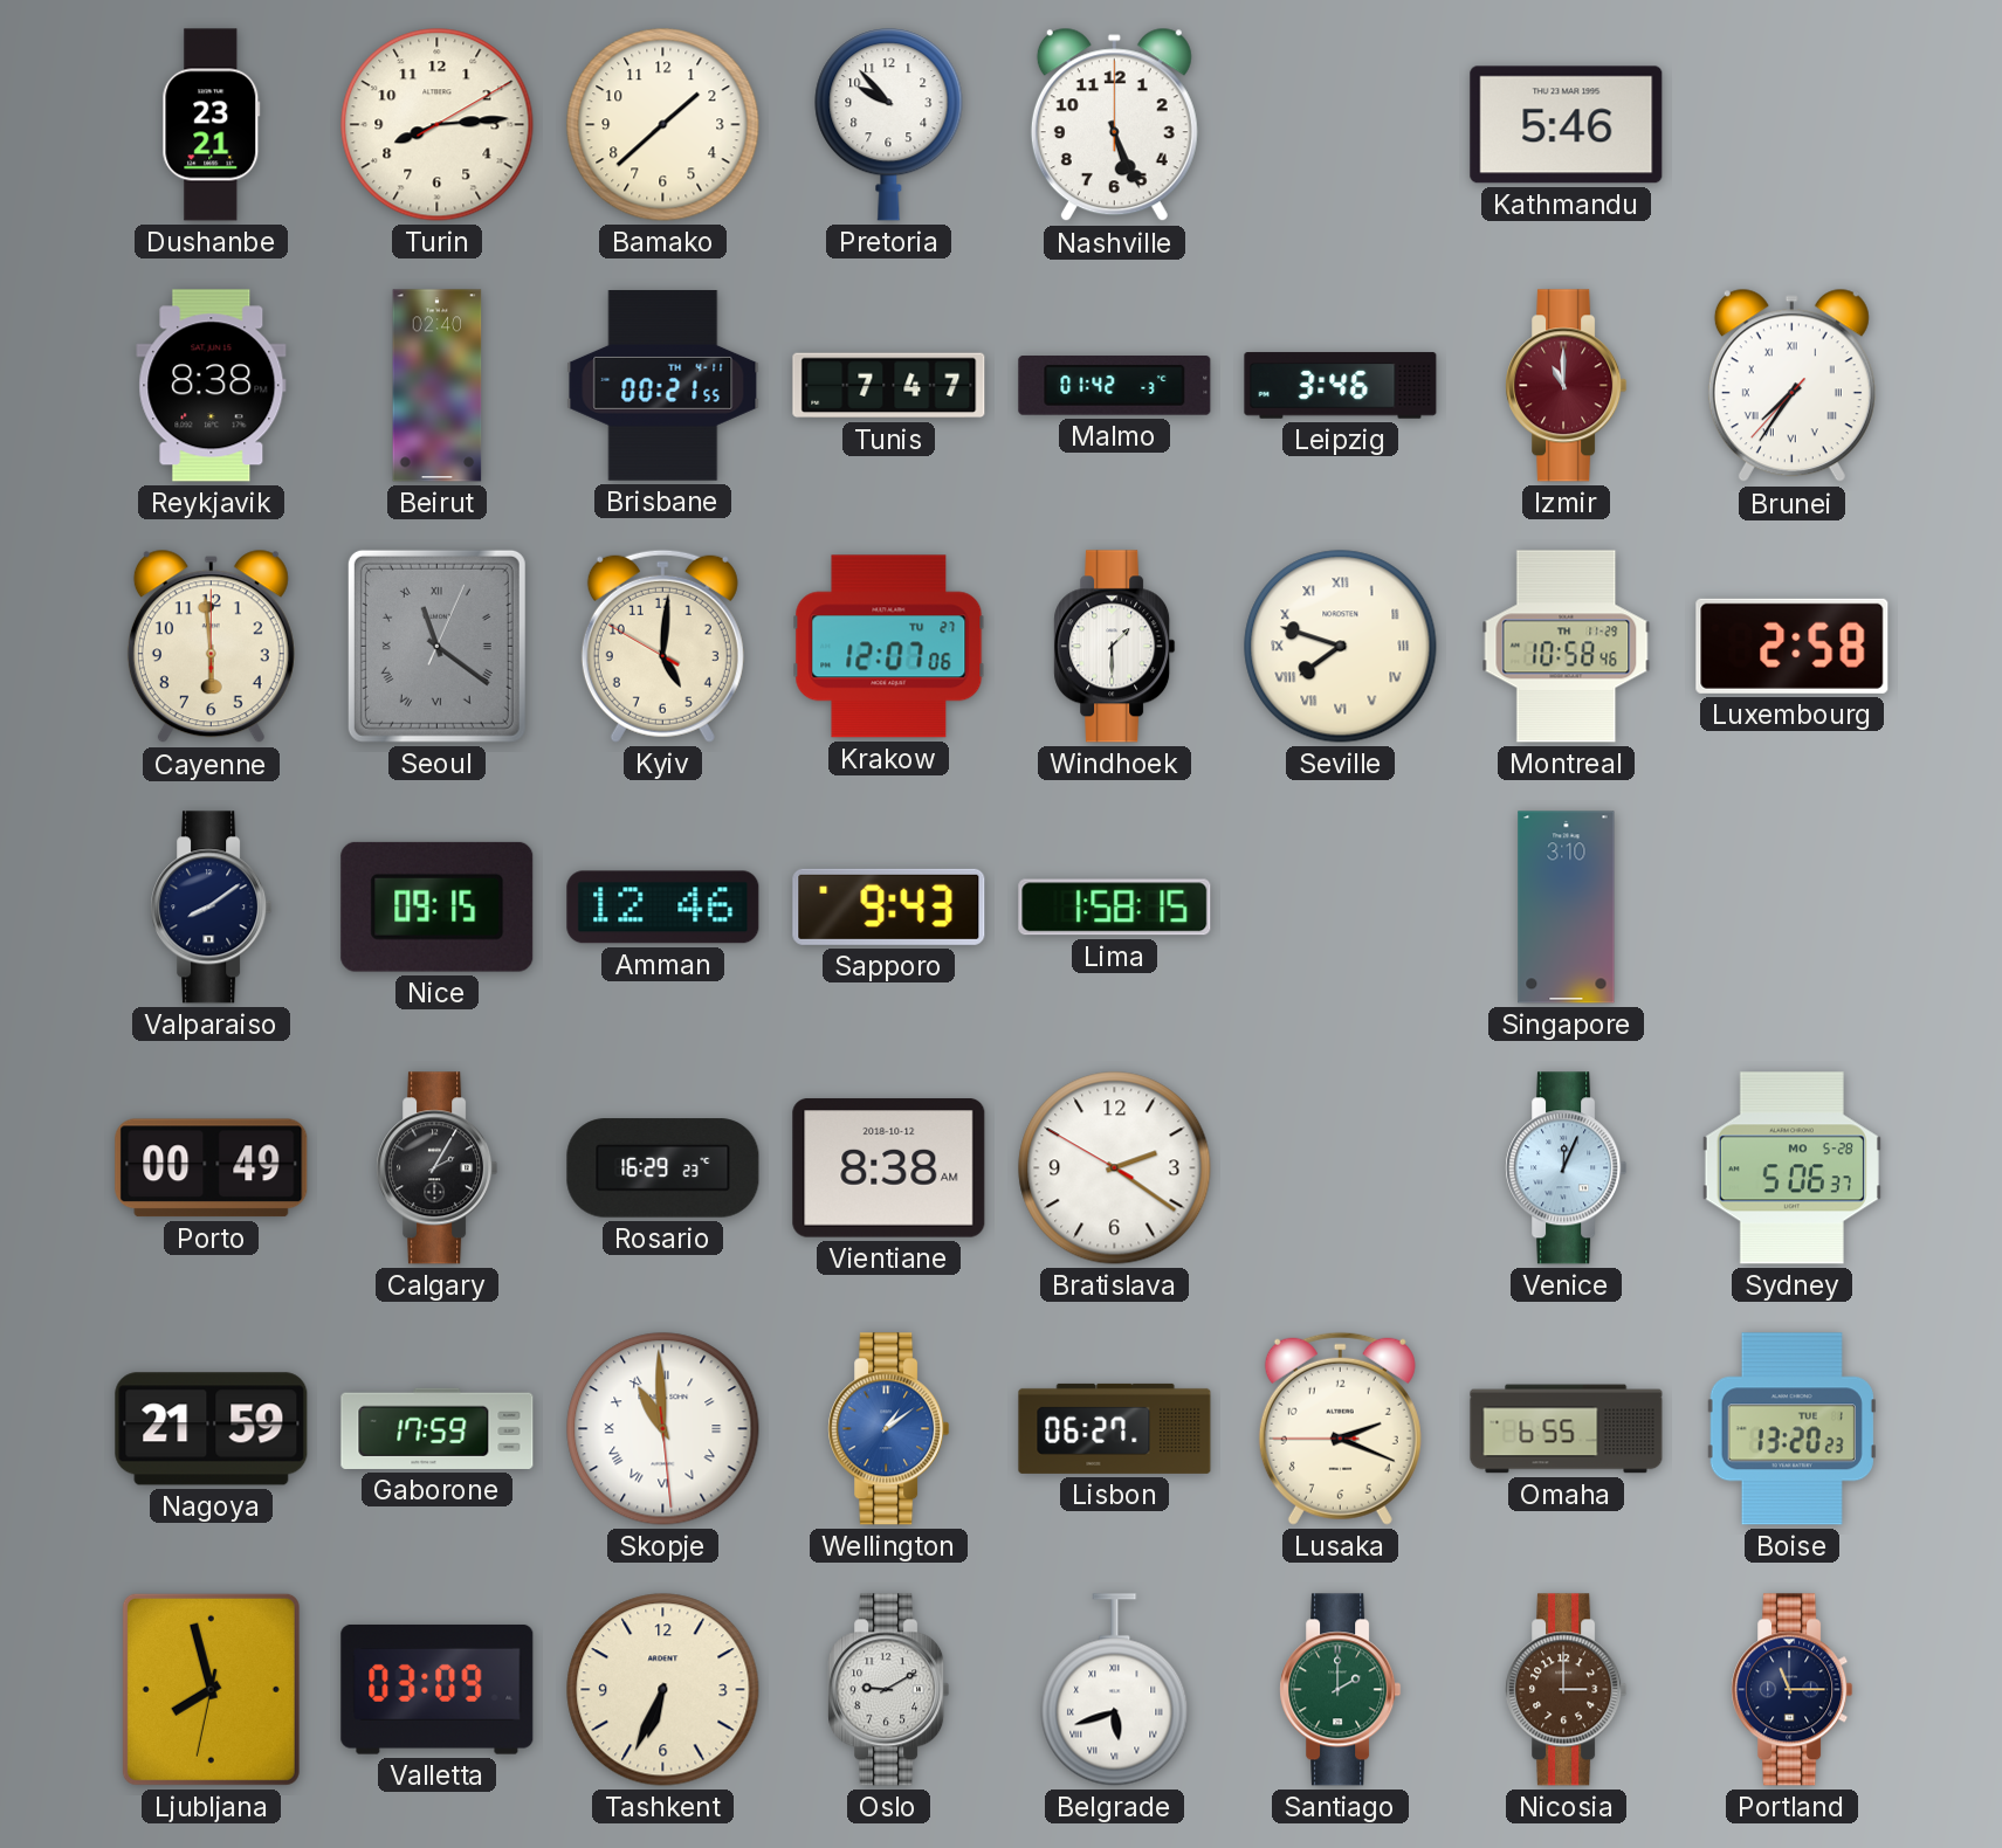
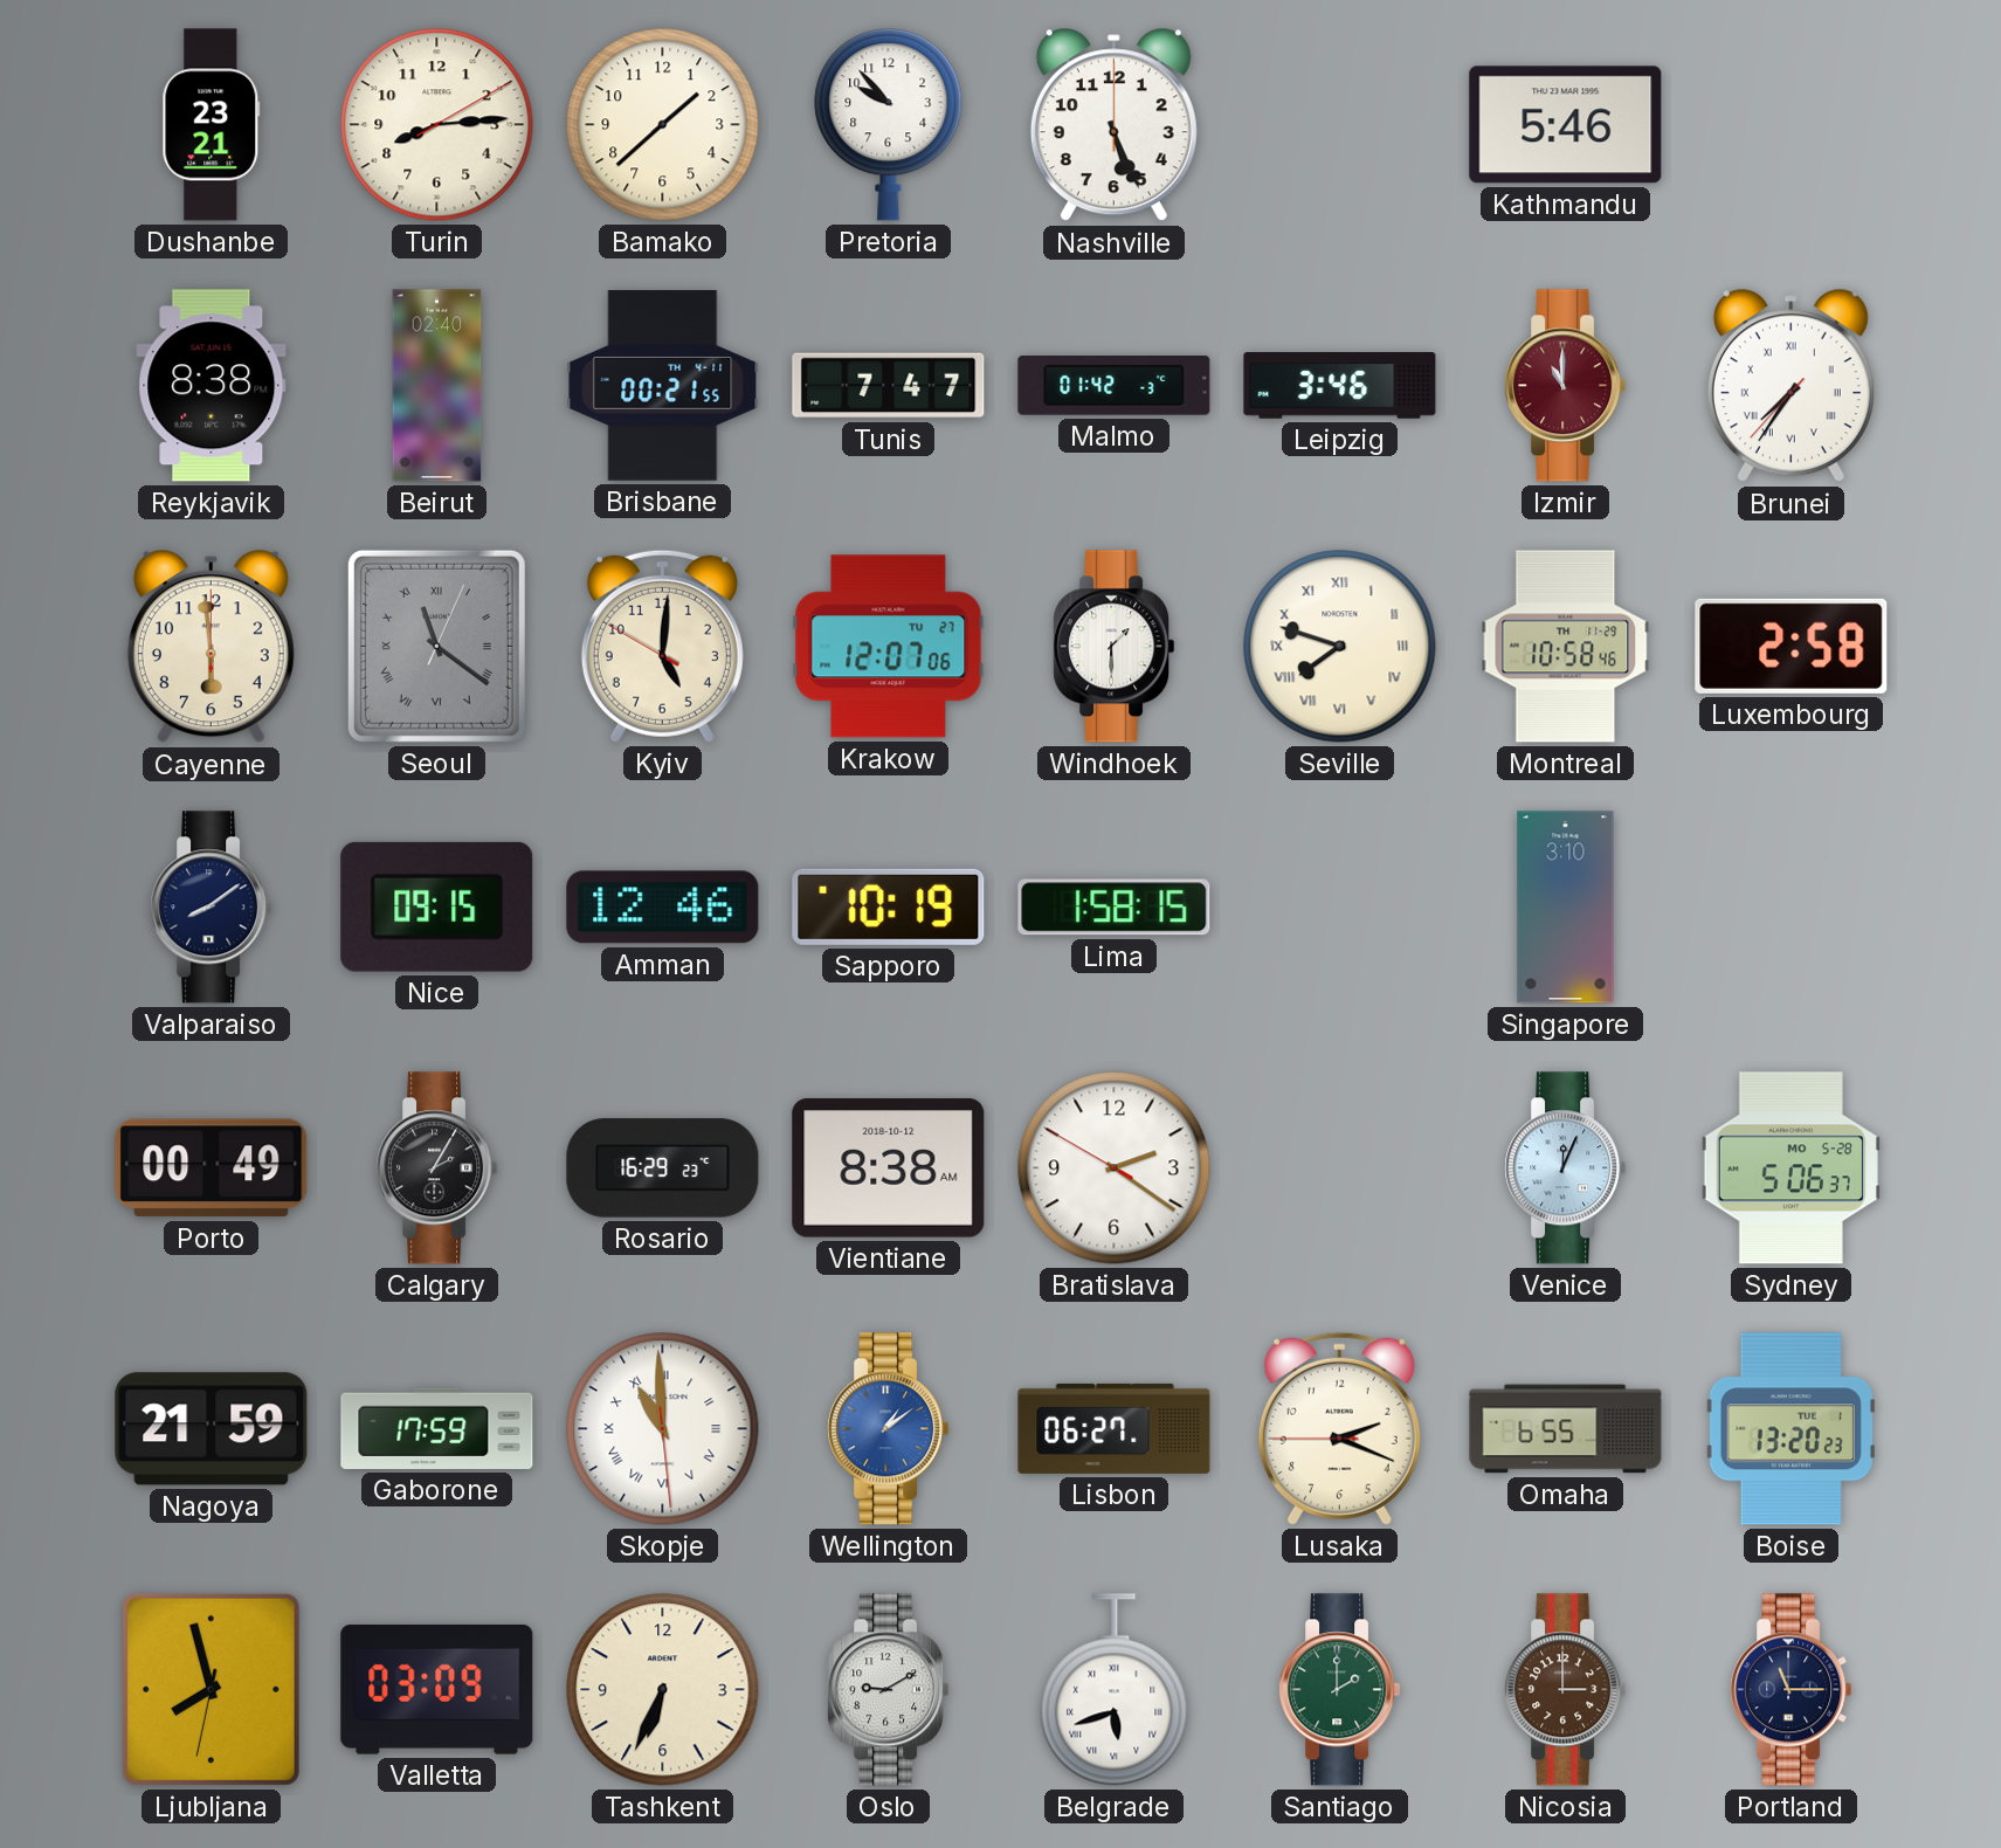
Sapporo: 9:43 -> 10:19 (889, 906)
